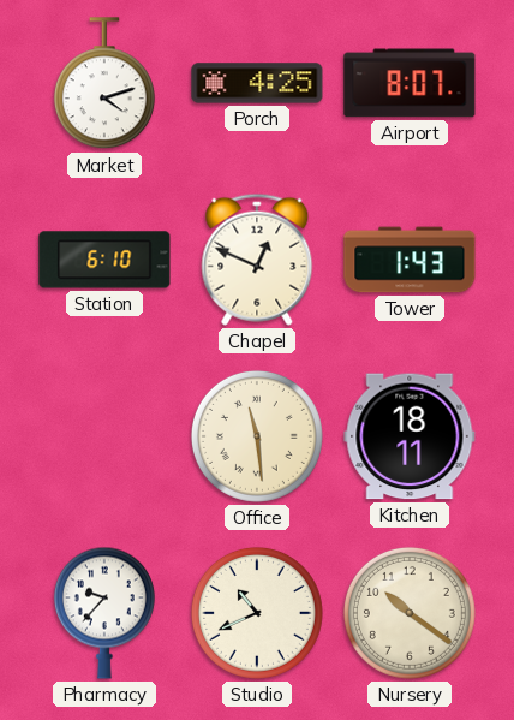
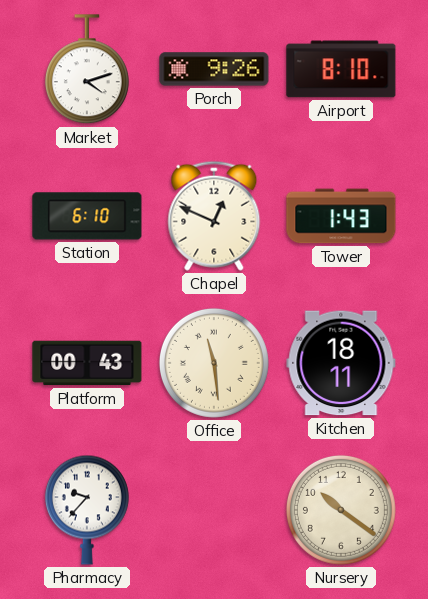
Porch: 4:25 -> 9:26 (214, 69)
Airport: 8:07 -> 8:10 (341, 69)
Platform: none -> 00:43 (87, 363)
Studio: 10:41 -> none (257, 613)
